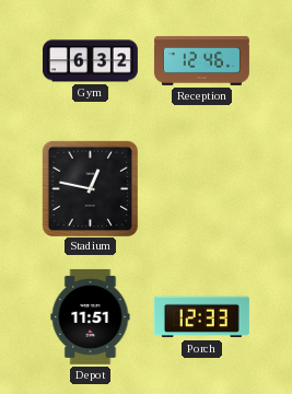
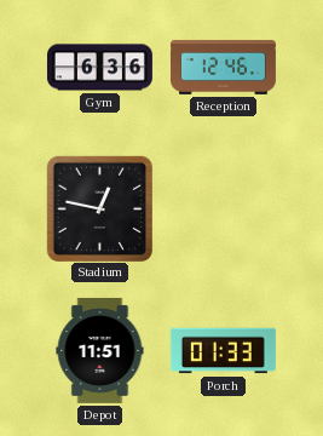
Gym: 6:32 -> 6:36 (99, 68)
Porch: 12:33 -> 01:33 (223, 351)
